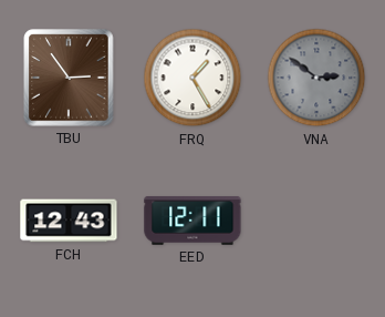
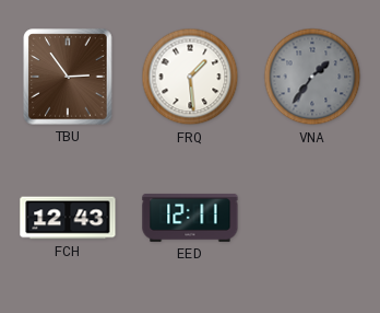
FRQ: 1:25 -> 1:29 (190, 77)
VNA: 2:51 -> 1:36 (312, 77)
